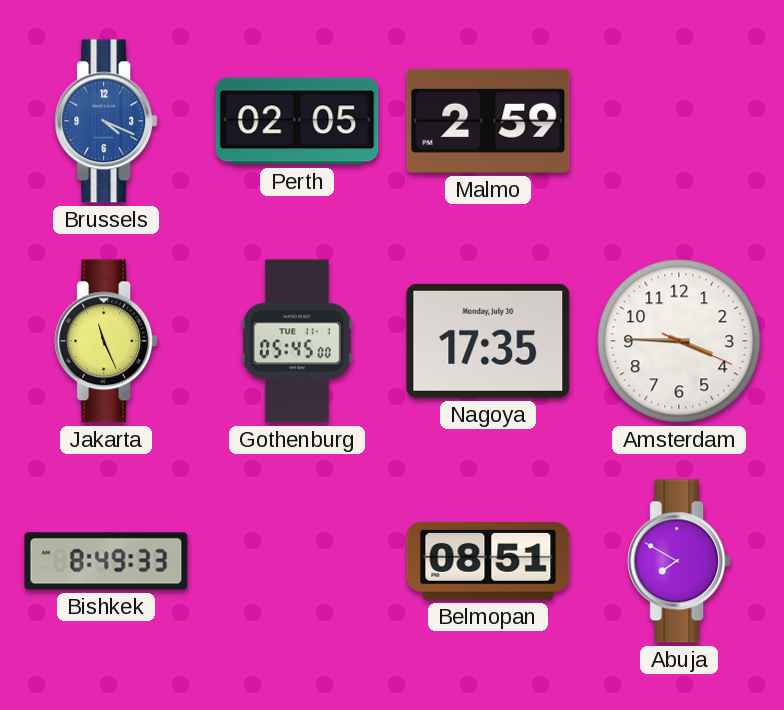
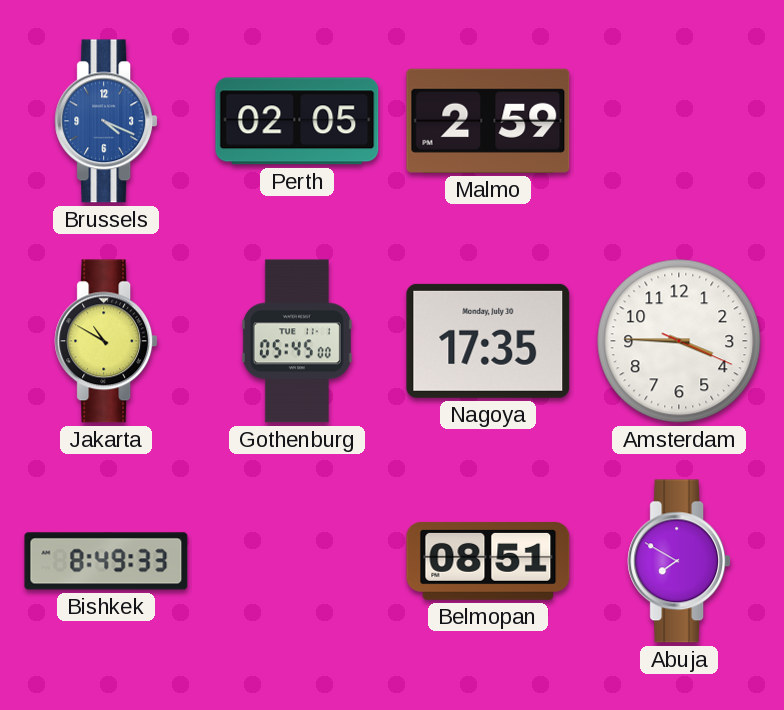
Jakarta: 11:26 -> 10:50 (106, 341)
